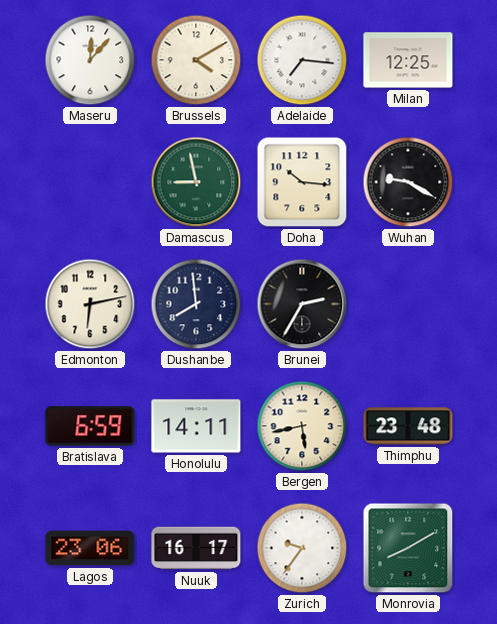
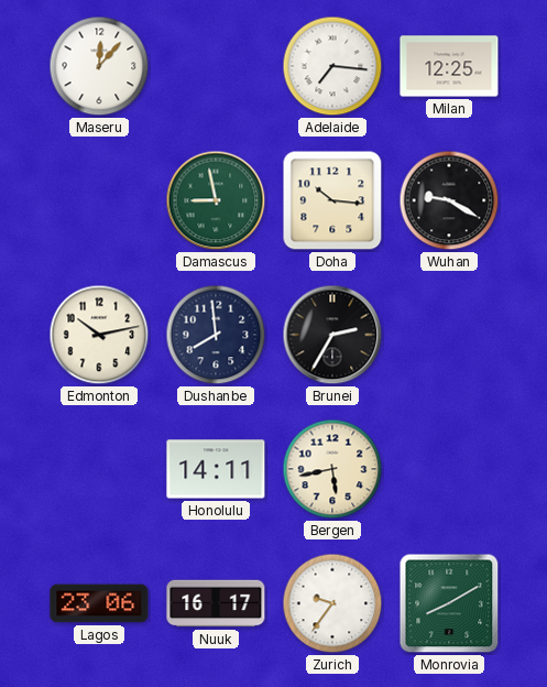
Brussels: 4:10 -> none (196, 60)
Edmonton: 6:13 -> 10:13 (99, 335)
Bratislava: 6:59 -> none (90, 426)
Thimphu: 23:48 -> none (408, 426)
